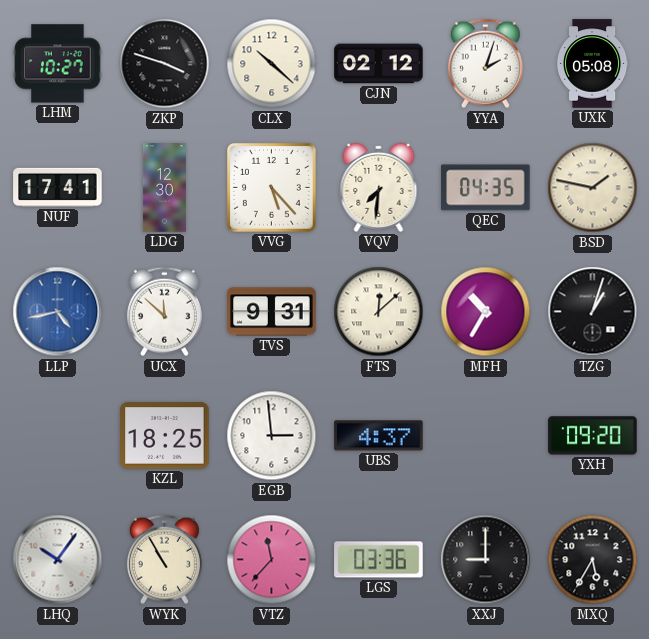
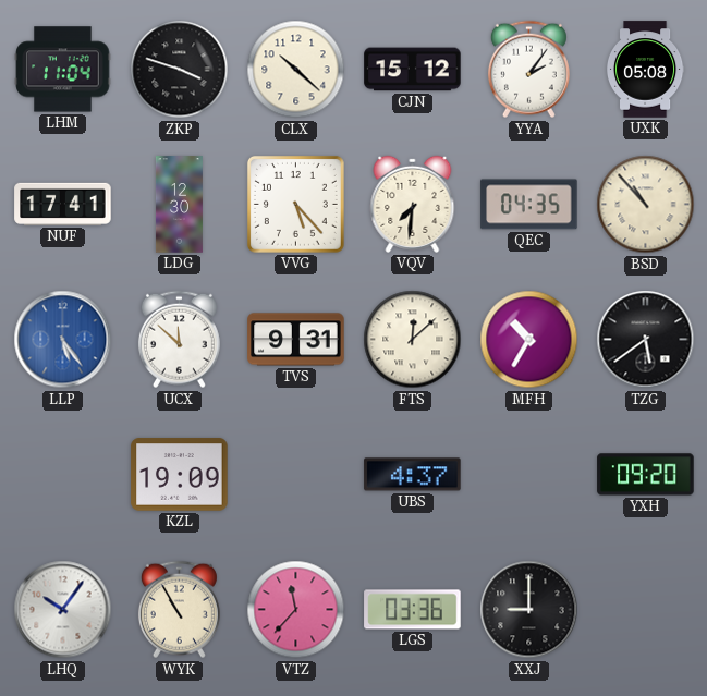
LHM: 10:27 -> 11:04 (63, 70)
CJN: 02:12 -> 15:12 (413, 70)
YYA: 2:03 -> 2:06 (528, 70)
BSD: 1:47 -> 10:53 (646, 205)
LLP: 4:43 -> 5:24 (63, 340)
TZG: 1:03 -> 5:39 (646, 340)
KZL: 18:25 -> 19:09 (180, 475)
EGB: 2:59 -> none (272, 436)
MXQ: 5:35 -> none (593, 560)
